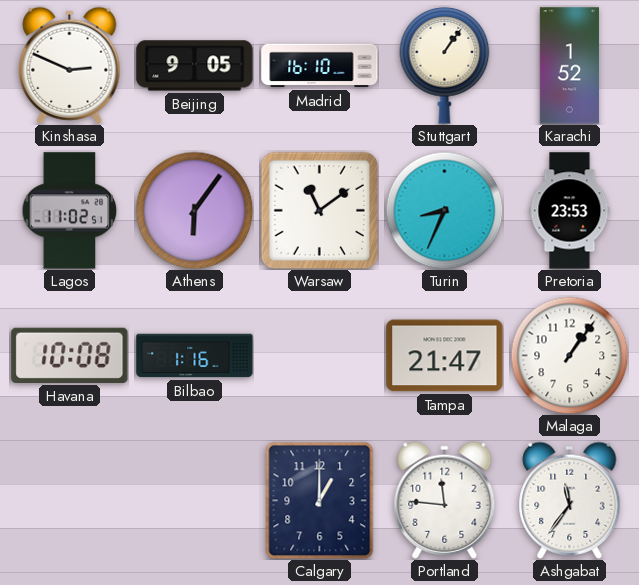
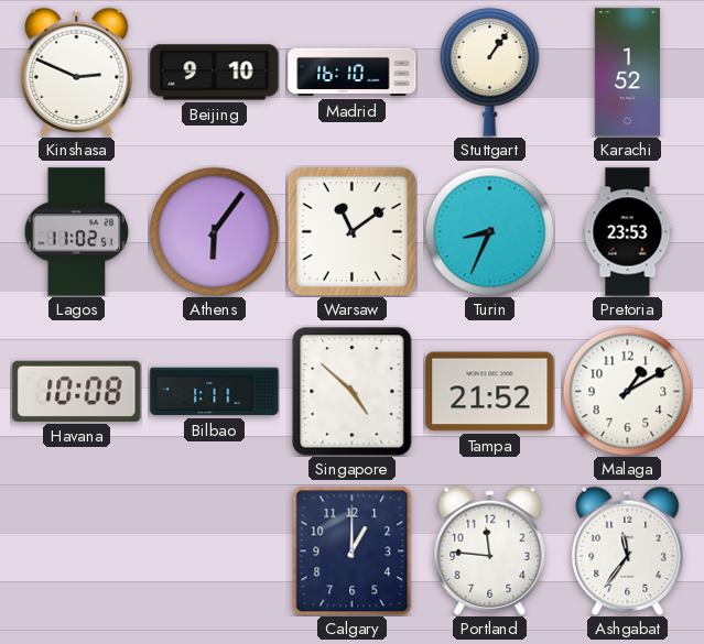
Beijing: 9:05 -> 9:10 (215, 73)
Bilbao: 1:16 -> 1:11 (215, 392)
Singapore: none -> 4:52 (353, 392)
Tampa: 21:47 -> 21:52 (490, 392)
Malaga: 1:06 -> 1:10 (627, 391)
